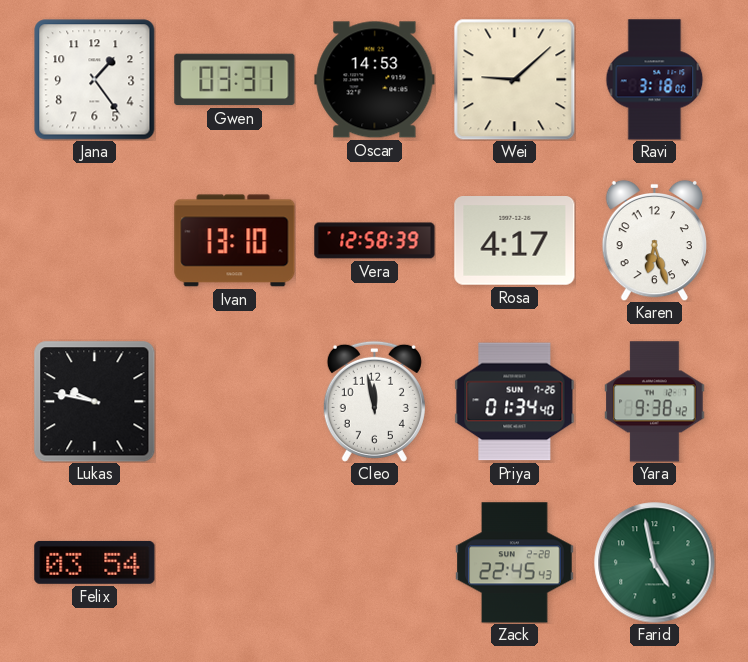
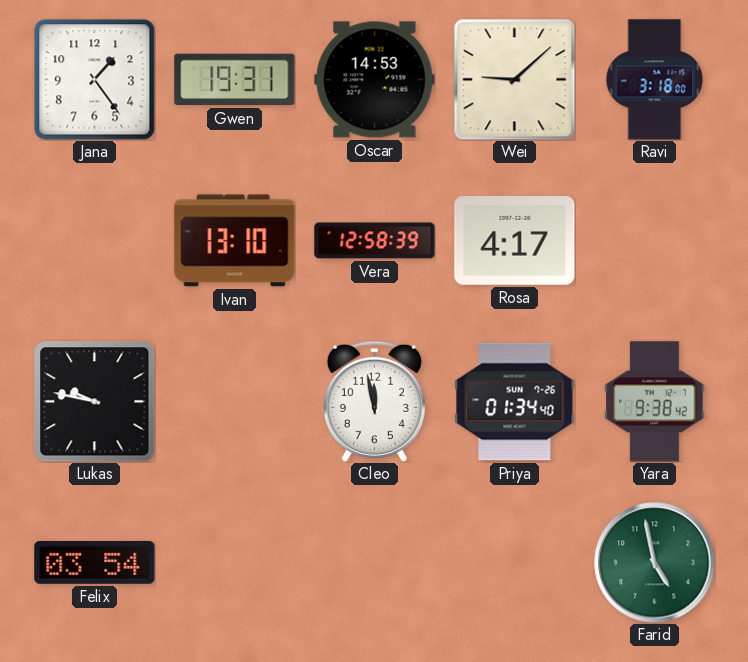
Gwen: 03:31 -> 19:31 (235, 80)
Karen: 6:27 -> none (654, 240)
Zack: 22:45 -> none (515, 563)
